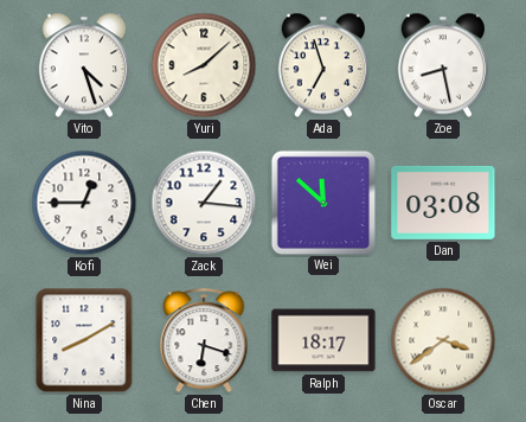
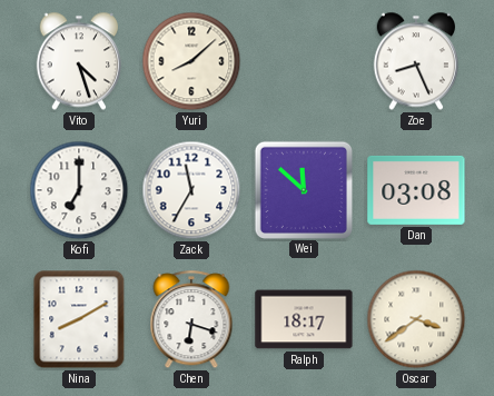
Ada: 6:57 -> none (322, 65)
Zoe: 8:28 -> 8:26 (415, 61)
Kofi: 12:45 -> 7:00 (79, 190)
Zack: 1:16 -> 11:35 (191, 190)
